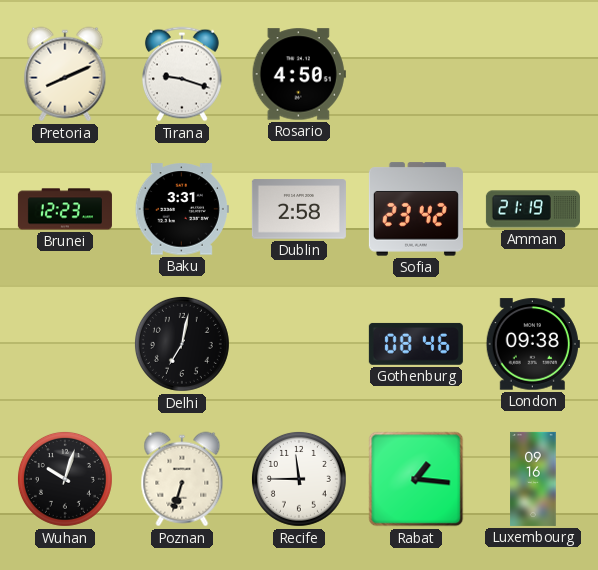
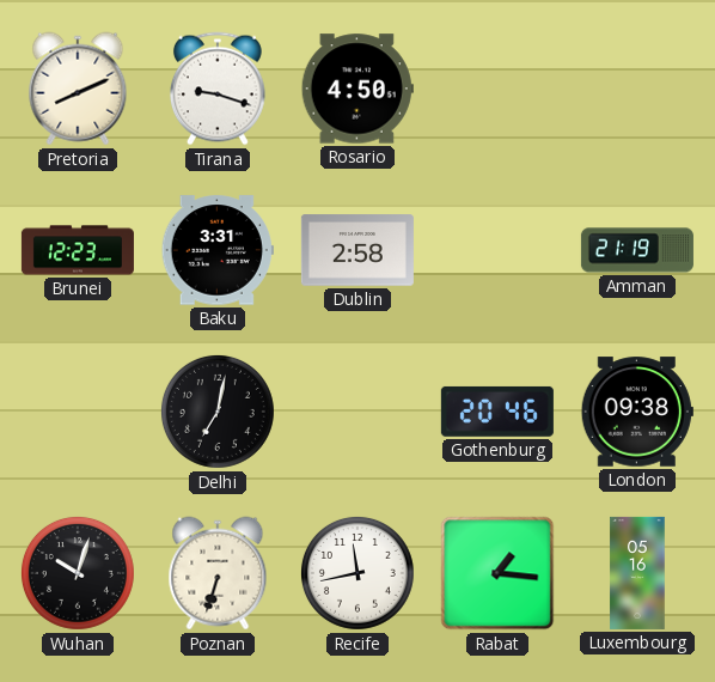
Sofia: 23:42 -> none (416, 209)
Gothenburg: 08:46 -> 20:46 (497, 412)
Recife: 11:45 -> 11:43 (357, 573)
Luxembourg: 09:16 -> 05:16 (637, 573)
